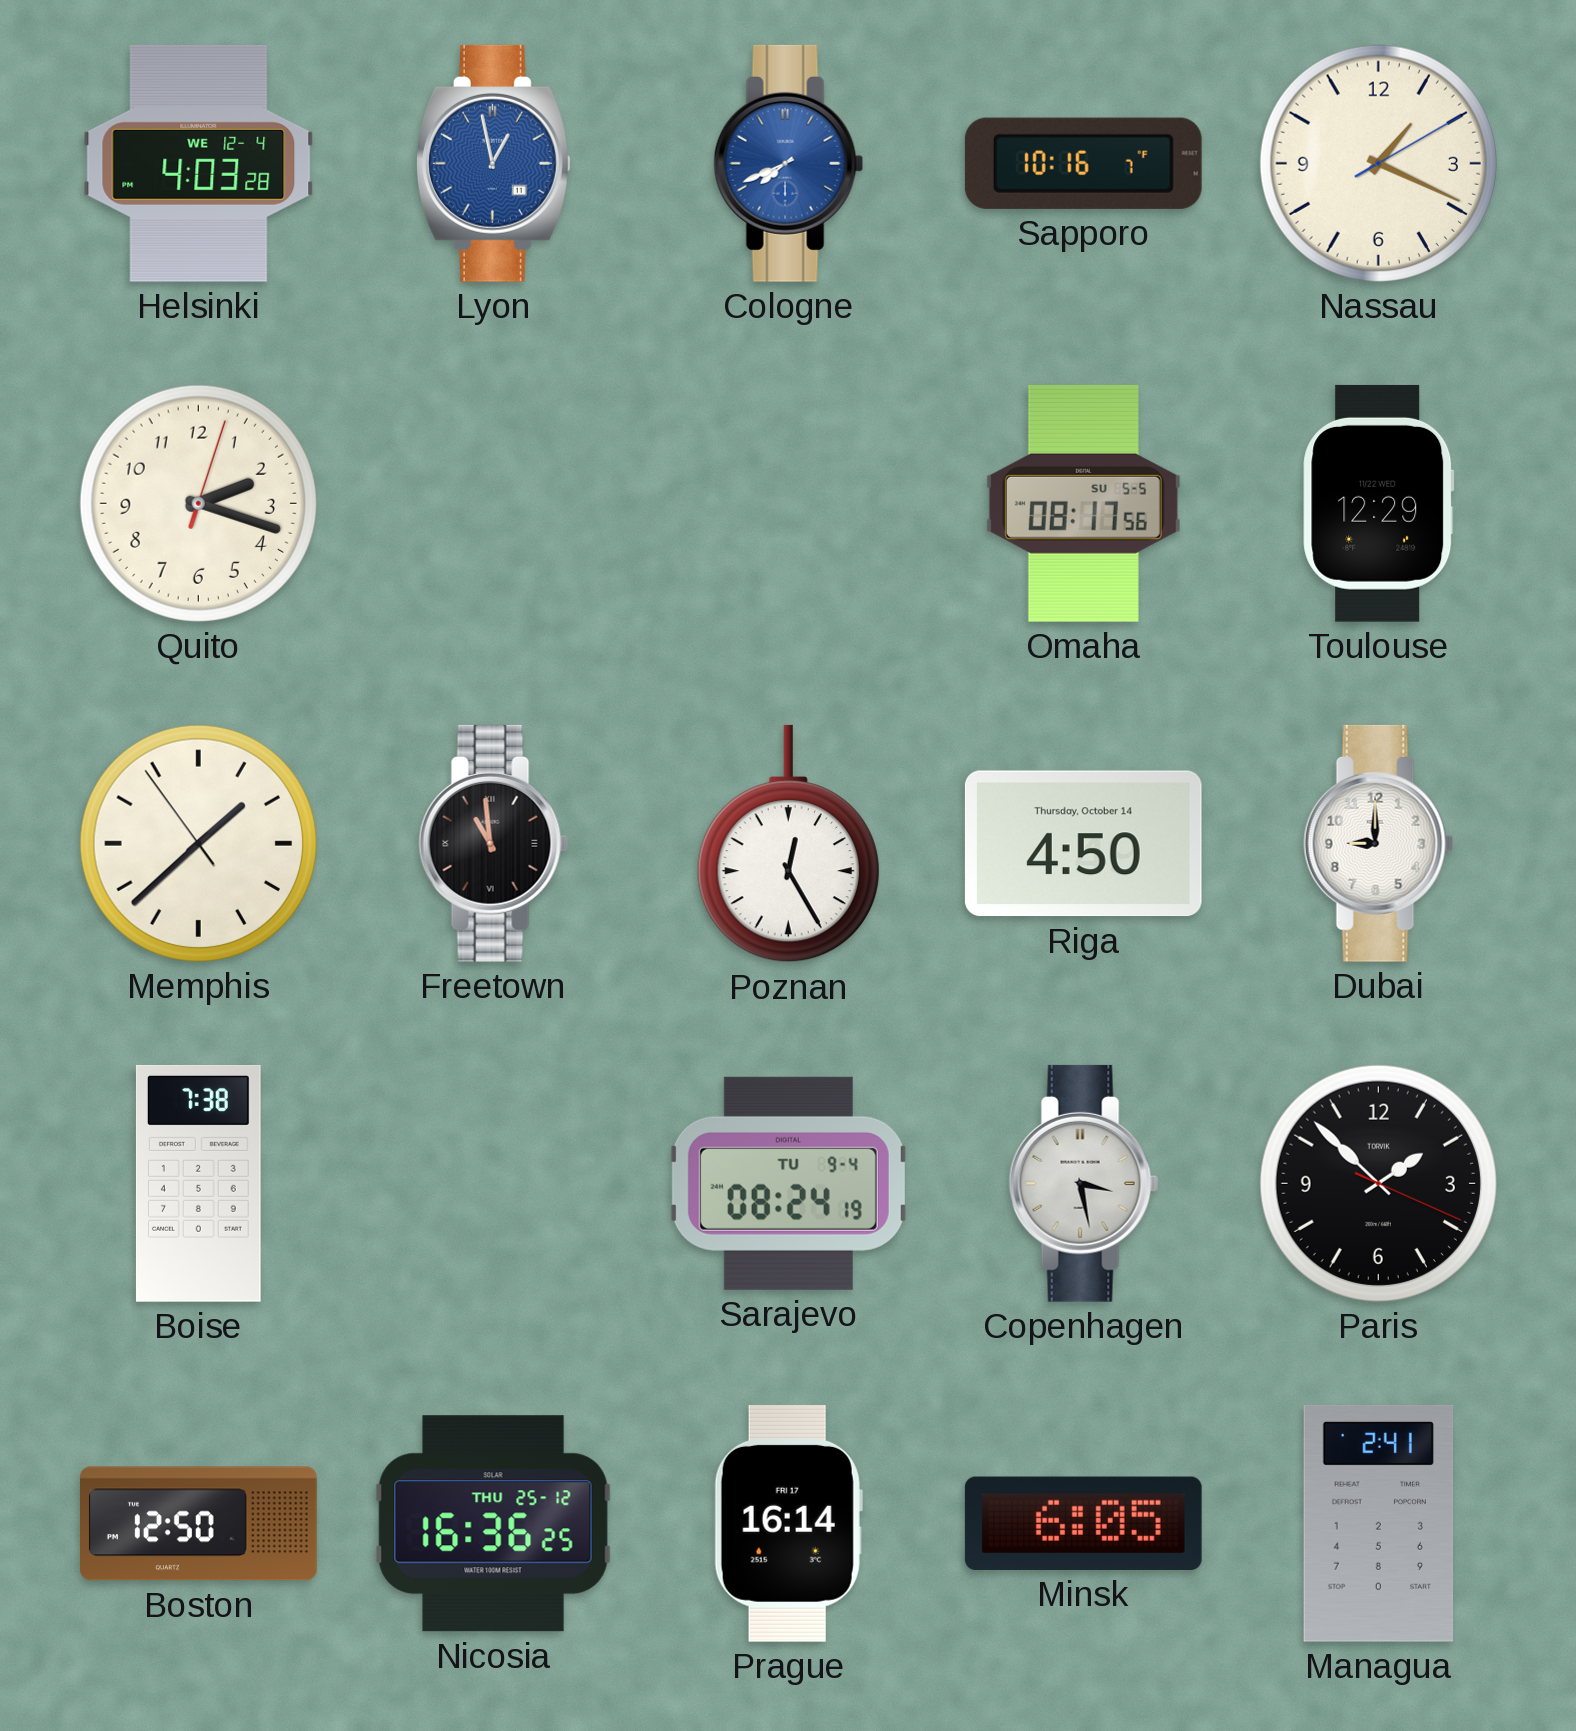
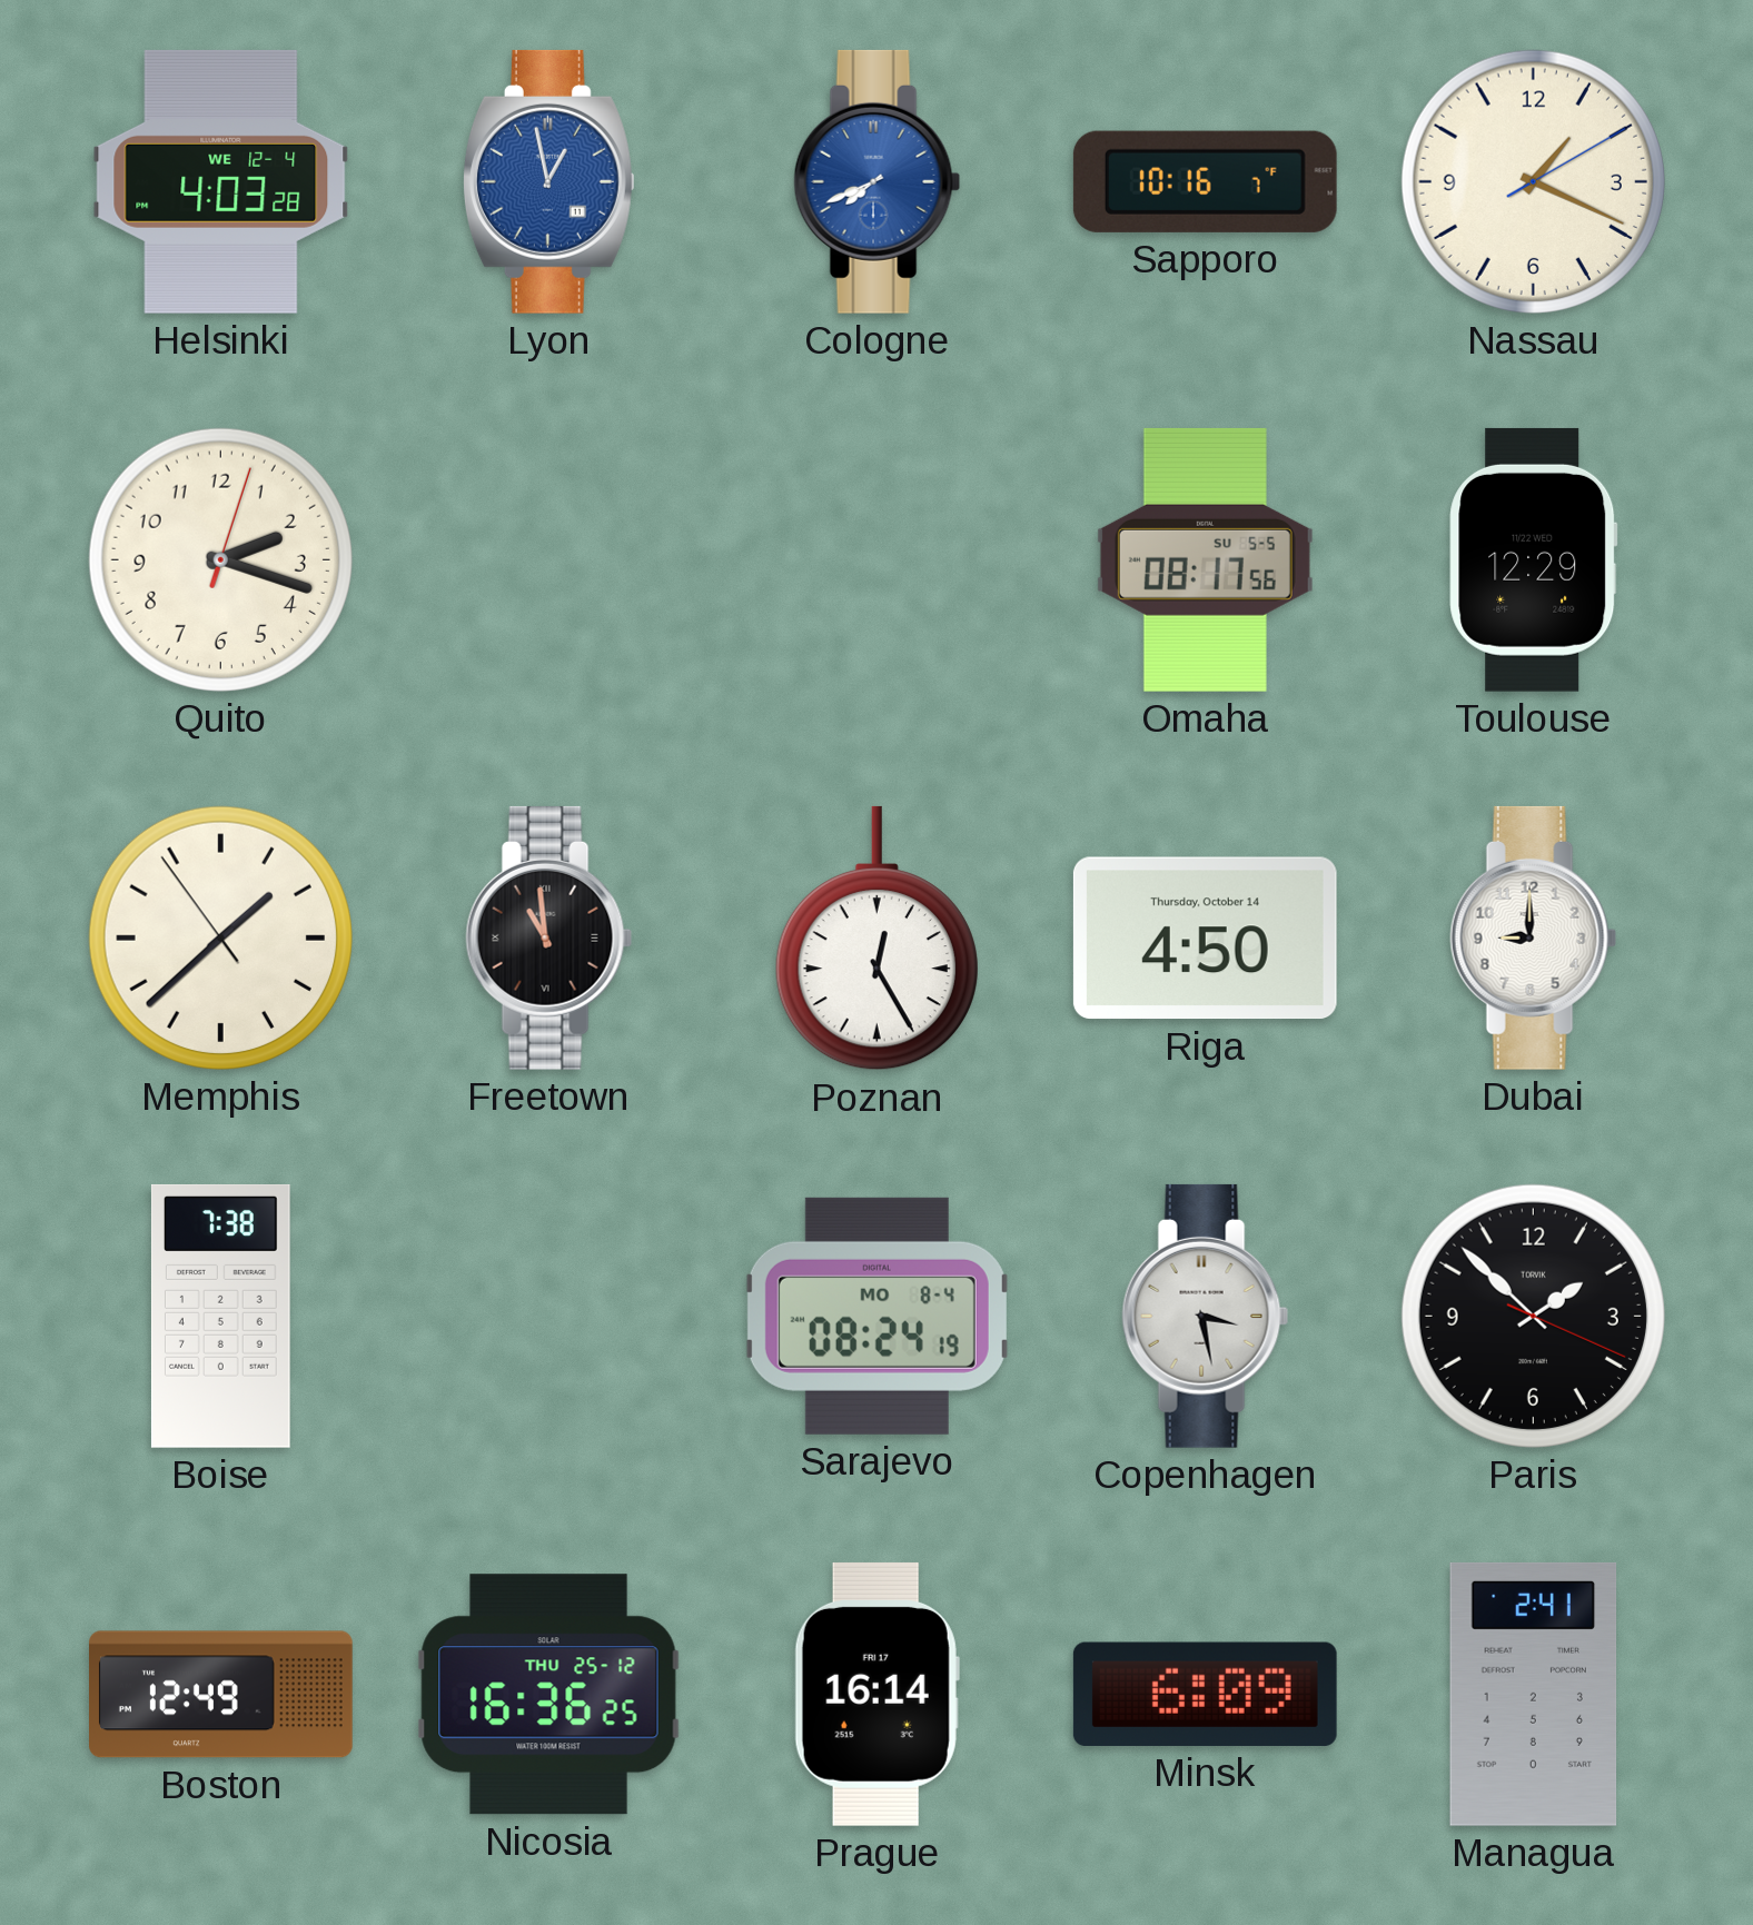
Sarajevo date: TU 9-4 -> MO 8-4 (876, 1316)
Boston: 12:50 -> 12:49 (221, 1695)
Minsk: 6:05 -> 6:09 (1205, 1694)
